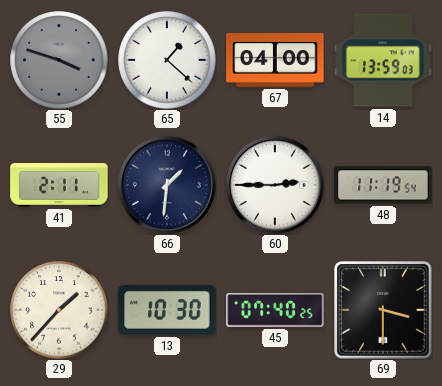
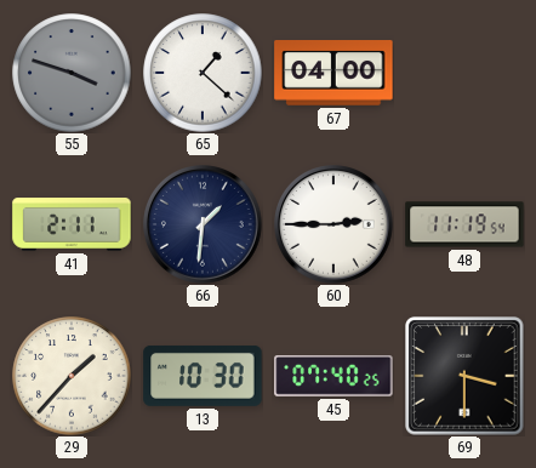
14: 13:59 -> none (383, 60)
